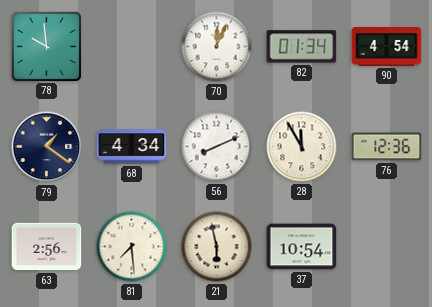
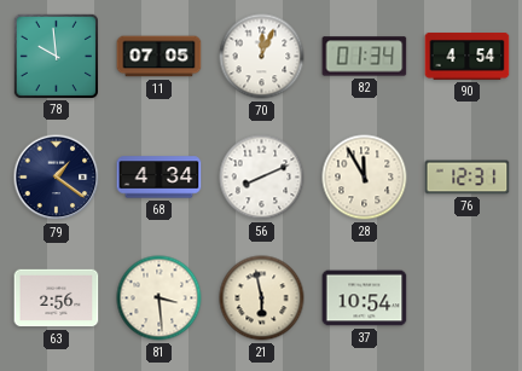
11: none -> 07:05 (159, 57)
76: 12:36 -> 12:31 (468, 178)
81: 7:29 -> 3:29 (159, 298)
